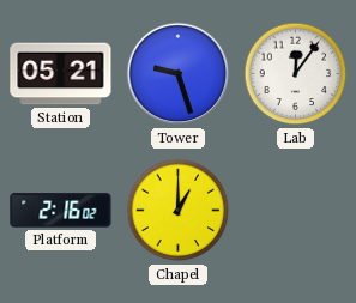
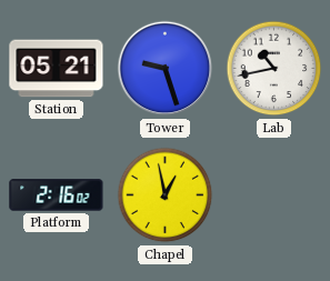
Lab: 12:06 -> 10:43 (274, 69)
Chapel: 1:00 -> 12:58 (166, 195)
